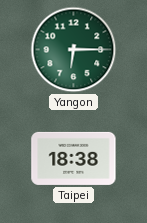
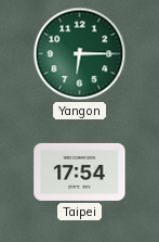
Taipei: 18:38 -> 17:54 (80, 171)
